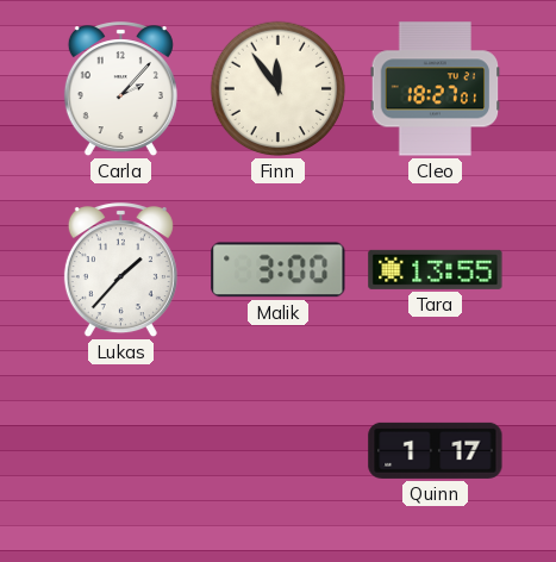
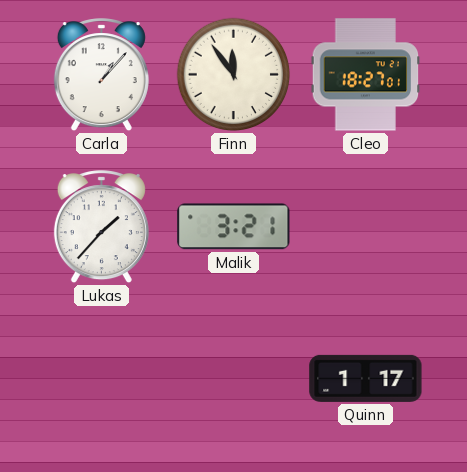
Carla: 2:07 -> 1:07 (101, 75)
Malik: 3:00 -> 3:21 (234, 227)
Tara: 13:55 -> none (436, 269)
